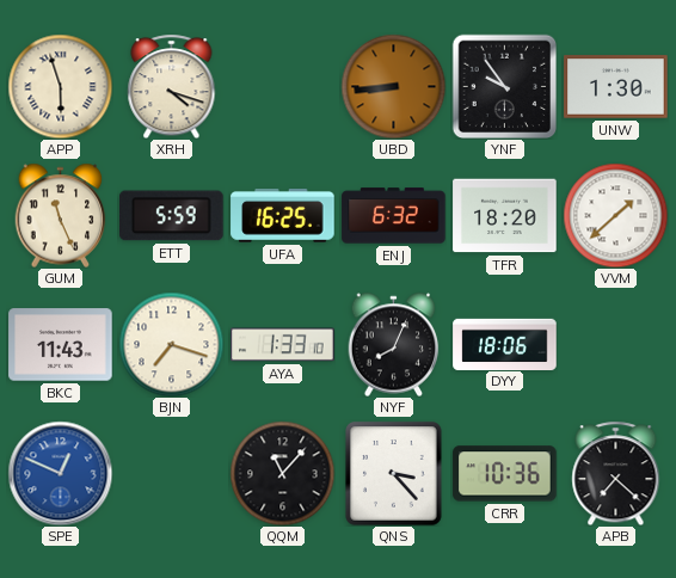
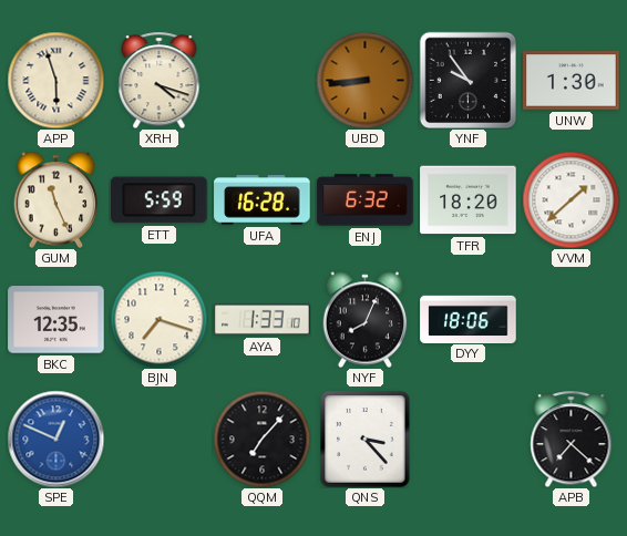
UFA: 16:25 -> 16:28 (263, 200)
BKC: 11:43 -> 12:35 (56, 320)
QQM: 11:07 -> 7:07 (261, 439)
CRR: 10:36 -> none (505, 474)
